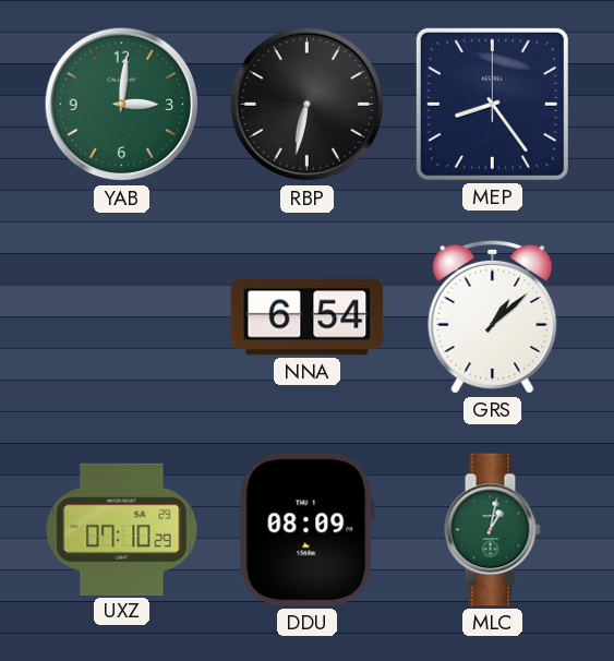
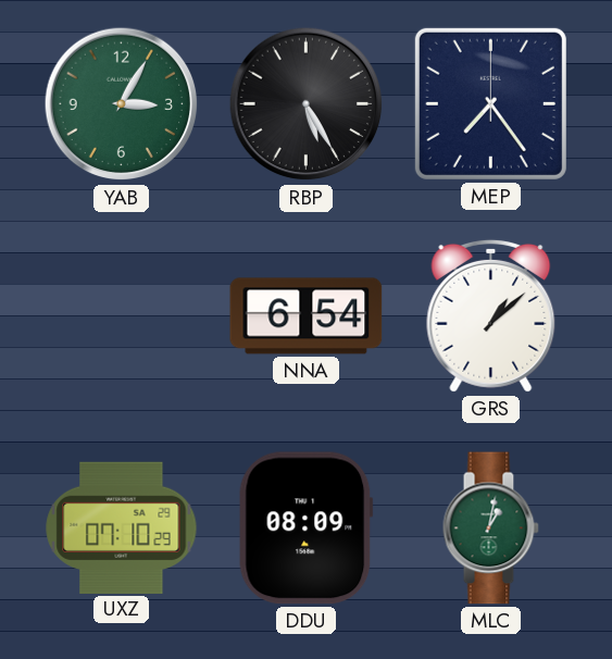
YAB: 3:01 -> 3:05 (122, 104)
RBP: 6:32 -> 5:25 (307, 104)
MEP: 8:24 -> 7:24 (490, 103)
